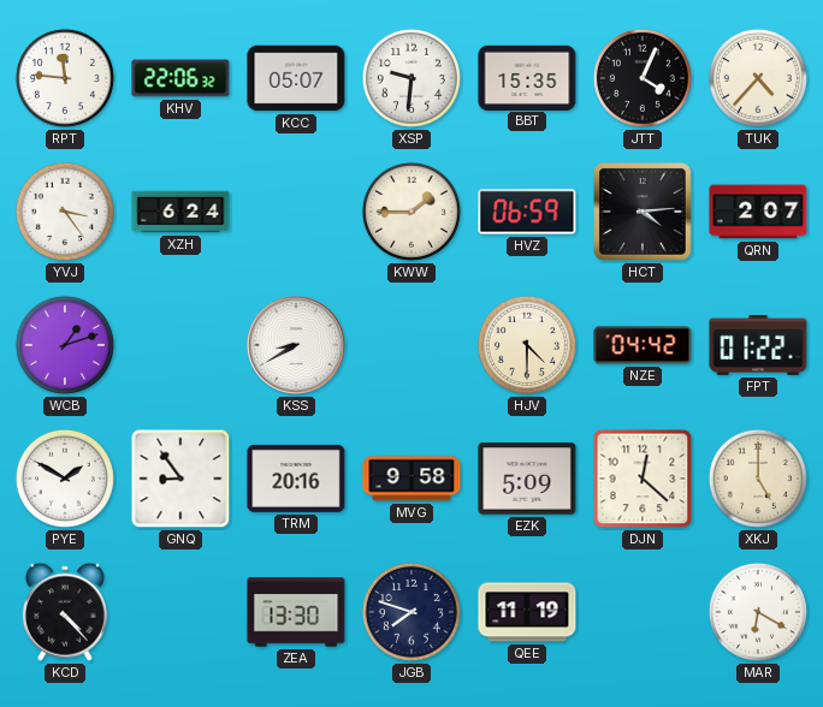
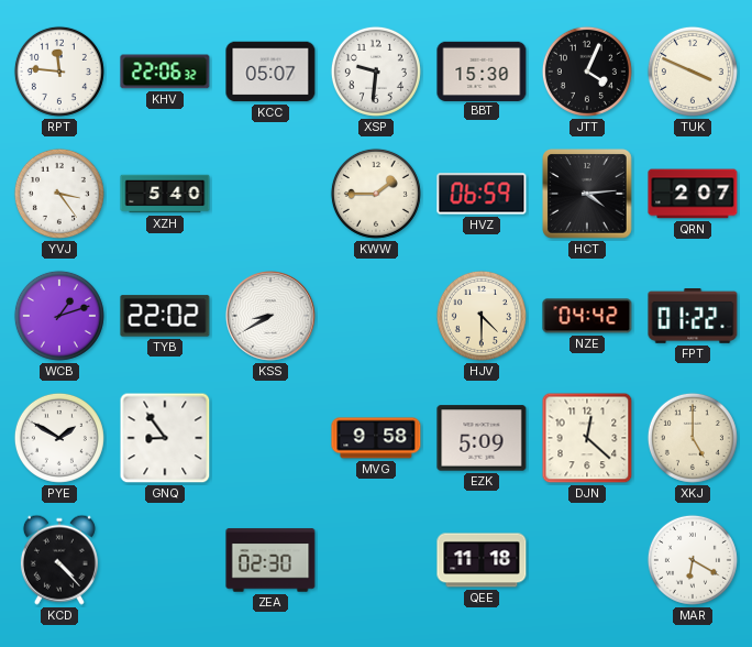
BBT: 15:35 -> 15:30 (482, 70)
TUK: 4:37 -> 3:49 (693, 72)
XZH: 6:24 -> 5:40 (165, 194)
TYB: none -> 22:02 (165, 316)
TRM: 20:16 -> none (296, 479)
ZEA: 13:30 -> 02:30 (270, 560)
JGB: 7:48 -> none (411, 612)
QEE: 11:19 -> 11:18 (482, 560)
